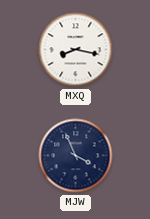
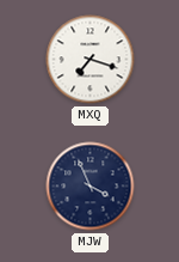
MXQ: 8:17 -> 7:18 (91, 60)
